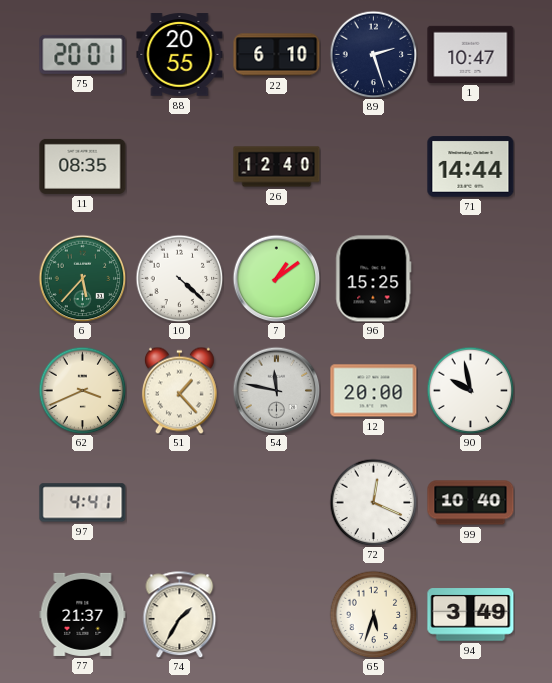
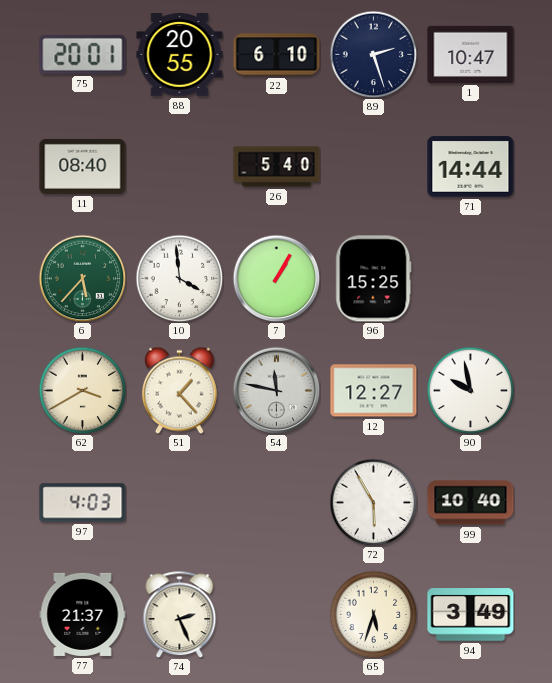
11: 08:35 -> 08:40 (83, 166)
26: 12:40 -> 5:40 (277, 167)
10: 4:22 -> 3:59 (179, 278)
7: 1:09 -> 1:05 (276, 278)
62: 3:41 -> 3:40 (82, 390)
12: 20:00 -> 12:27 (374, 391)
97: 4:41 -> 4:03 (83, 503)
72: 12:19 -> 5:55 (373, 502)
74: 1:35 -> 2:26 (180, 614)
